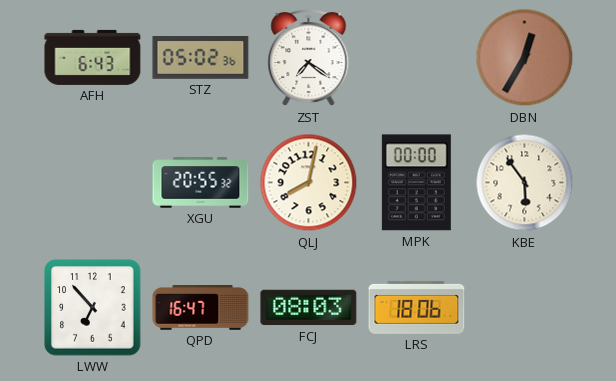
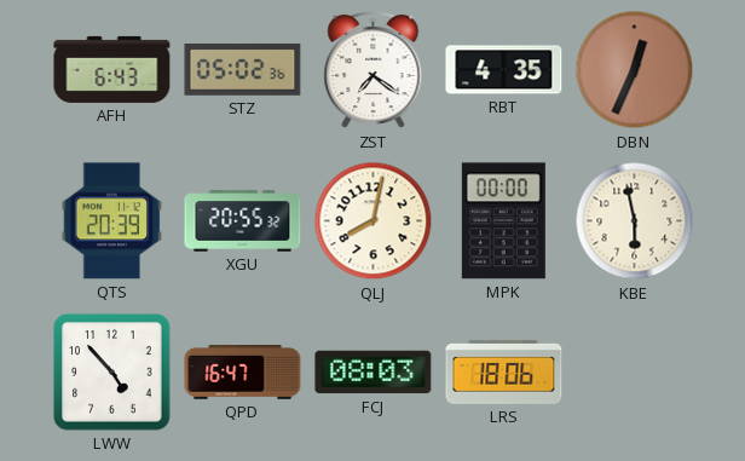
RBT: none -> 4:35 (504, 70)
DBN: 12:35 -> 12:34 (635, 70)
QTS: none -> 20:39 (112, 221)
KBE: 5:54 -> 5:58 (635, 221)
LWW: 6:53 -> 4:53 (112, 373)
